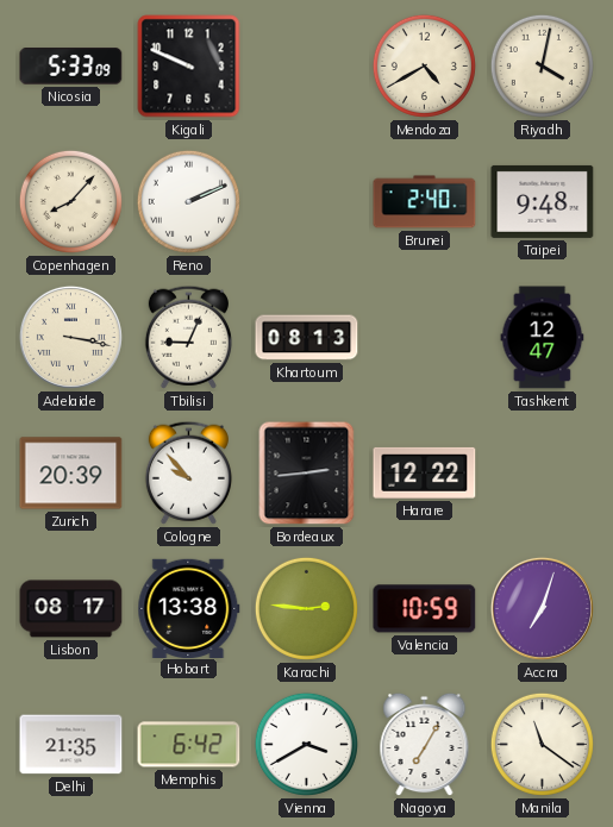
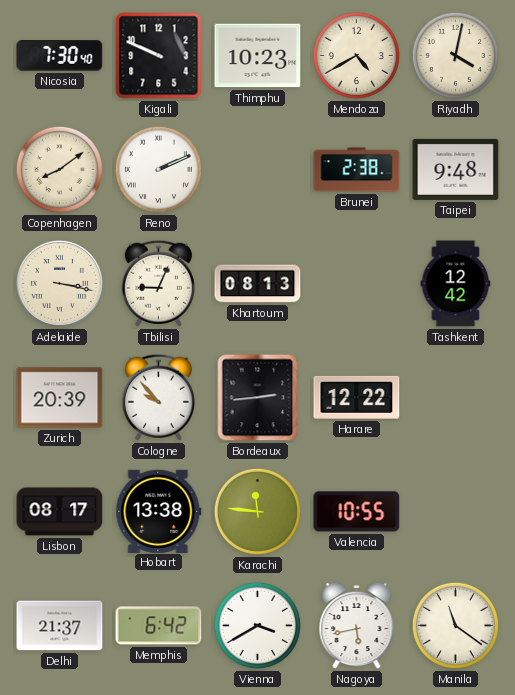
Nicosia: 5:33 -> 7:30 (60, 56)
Thimphu: none -> 10:23 (258, 56)
Copenhagen: 8:07 -> 8:09 (59, 169)
Brunei: 2:40 -> 2:38 (357, 170)
Tashkent: 12:47 -> 12:42 (456, 284)
Karachi: 2:46 -> 11:46 (257, 511)
Valencia: 10:59 -> 10:55 (357, 512)
Accra: 7:03 -> none (542, 608)
Delhi: 21:35 -> 21:37 (60, 626)
Nagoya: 7:05 -> 5:43 (357, 626)
